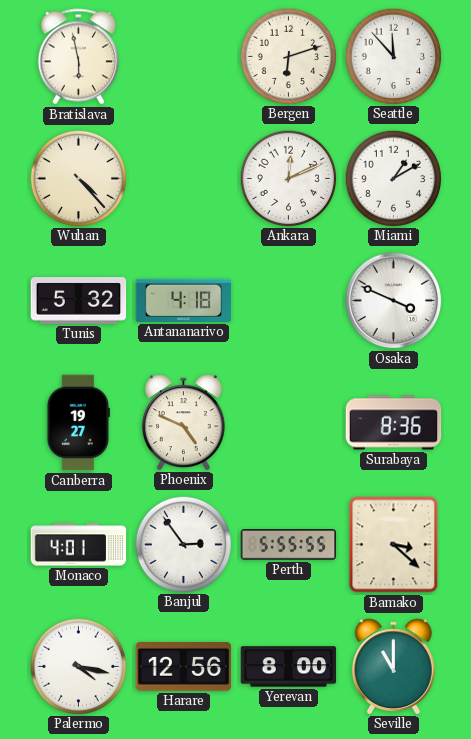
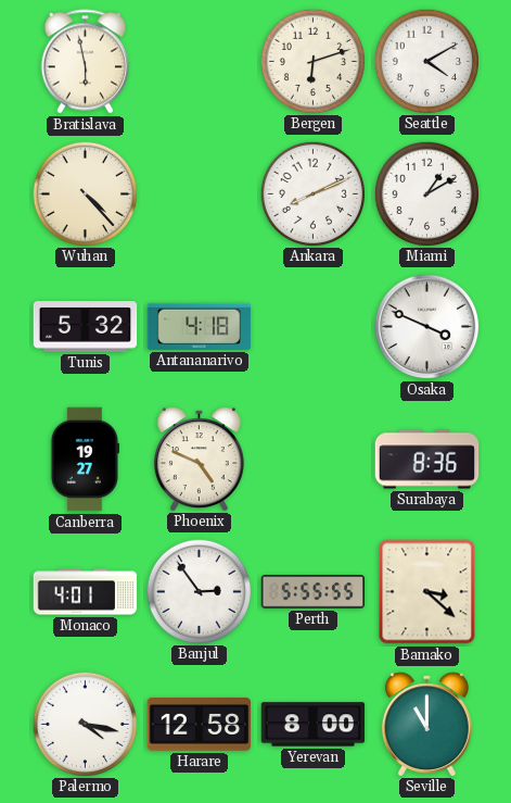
Seattle: 11:53 -> 4:10 (426, 61)
Ankara: 12:11 -> 8:11 (312, 193)
Harare: 12:56 -> 12:58 (200, 725)
